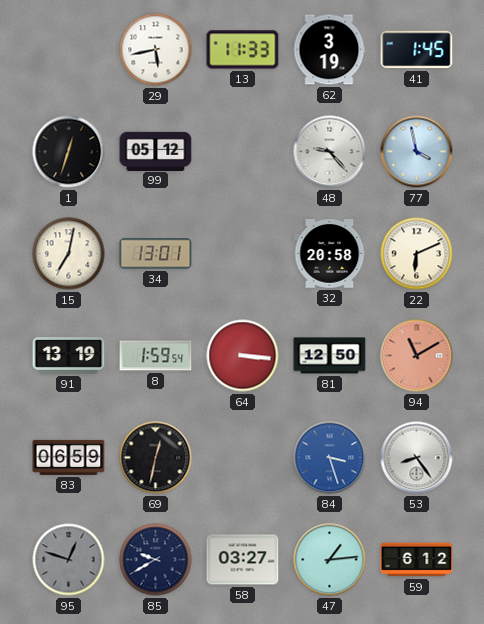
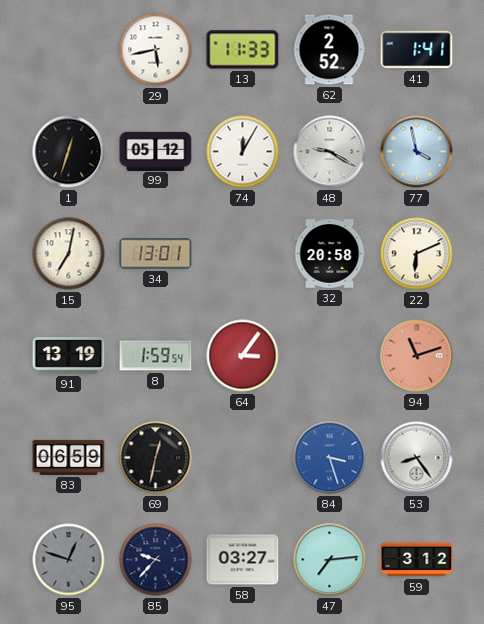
62: 3:19 -> 2:52 (329, 50)
41: 1:45 -> 1:41 (417, 50)
74: none -> 12:05 (243, 152)
48: 9:23 -> 9:20 (330, 152)
64: 3:16 -> 3:06 (243, 356)
81: 12:50 -> none (330, 356)
94: 11:10 -> 11:12 (417, 356)
85: 9:40 -> 9:37 (156, 560)
47: 1:14 -> 7:14 (330, 560)
59: 6:12 -> 3:12 (417, 560)
